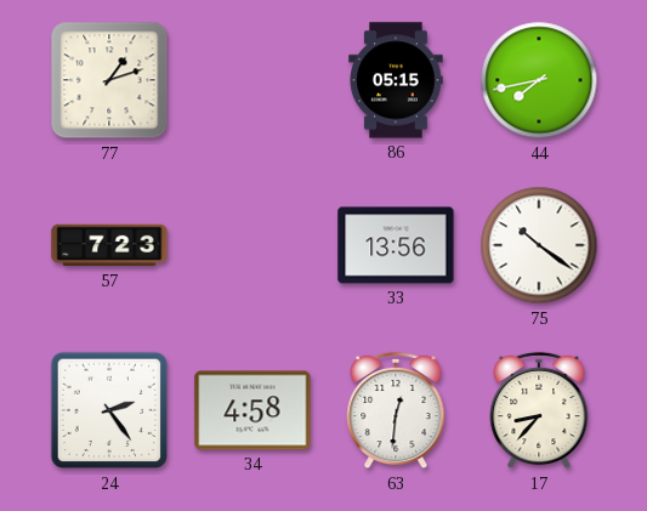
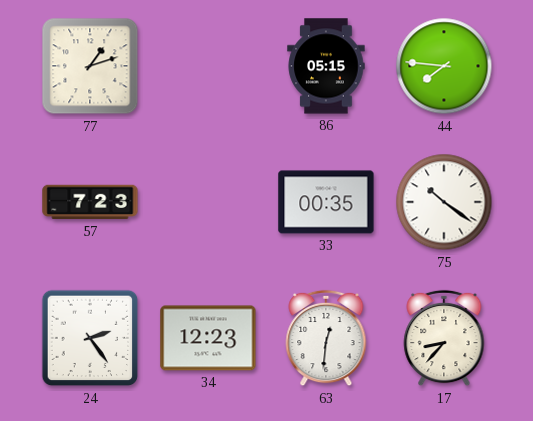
44: 7:43 -> 7:46 (444, 66)
33: 13:56 -> 00:35 (326, 202)
34: 4:58 -> 12:23 (208, 338)
